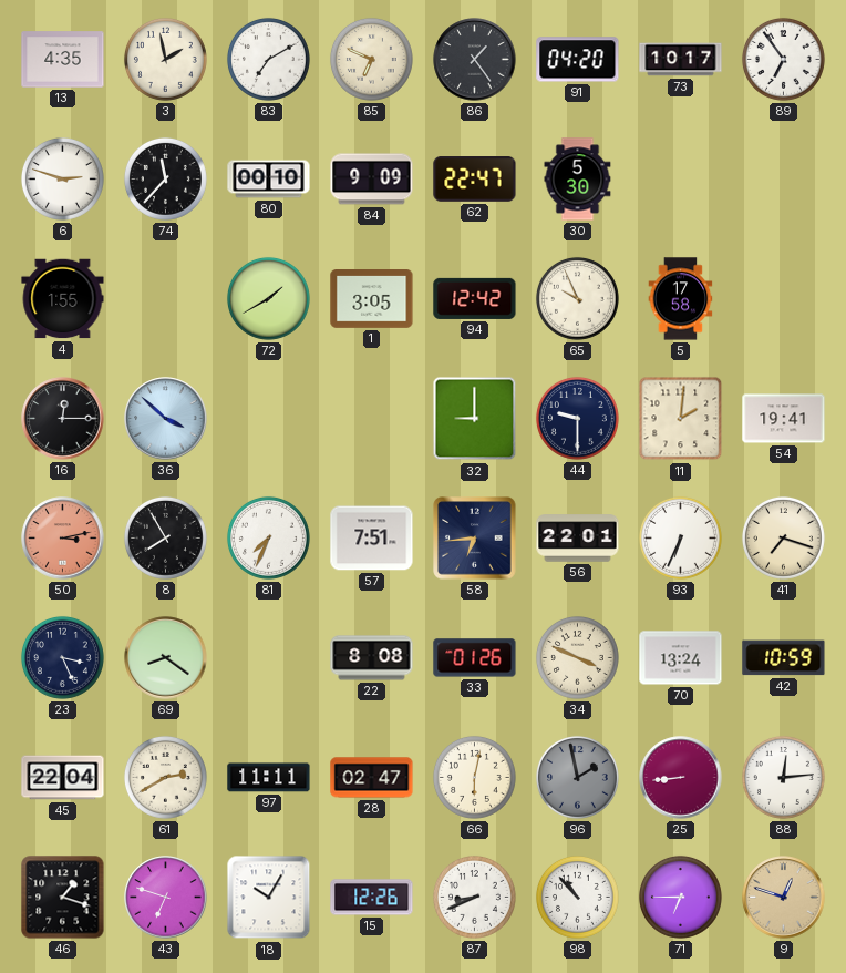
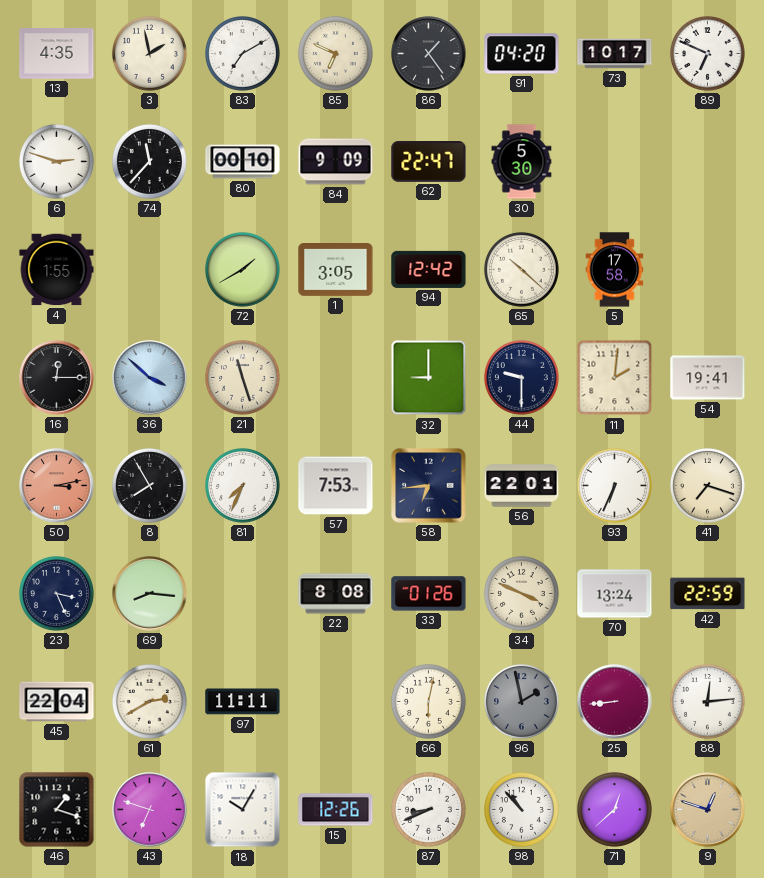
89: 6:54 -> 6:49 (707, 53)
65: 9:56 -> 10:22 (521, 269)
21: none -> 11:27 (242, 377)
57: 7:51 -> 7:53 (336, 486)
69: 8:21 -> 8:16 (150, 594)
42: 10:59 -> 22:59 (708, 594)
28: 02:47 -> none (372, 778)
71: 6:45 -> 12:38 (614, 809)
